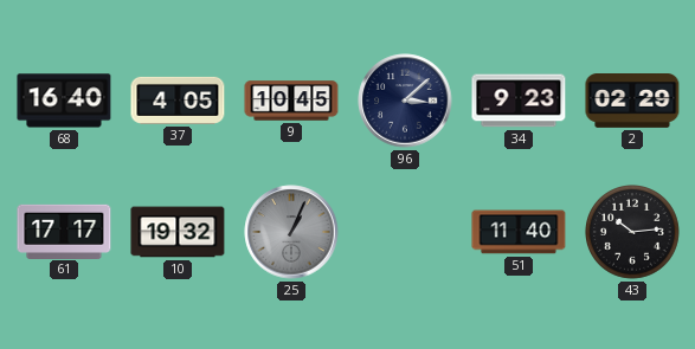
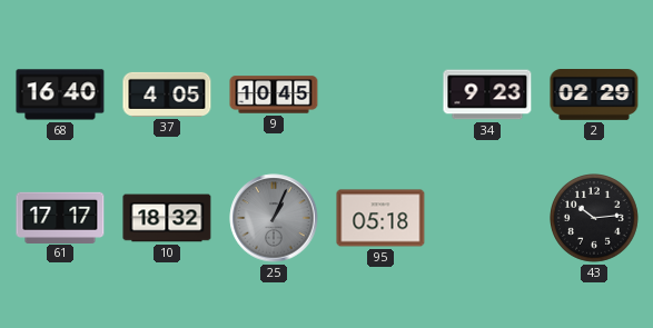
96: 3:08 -> none (405, 101)
10: 19:32 -> 18:32 (167, 218)
95: none -> 05:18 (380, 218)
51: 11:40 -> none (519, 232)
